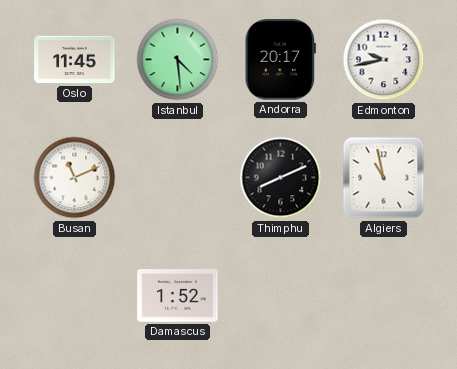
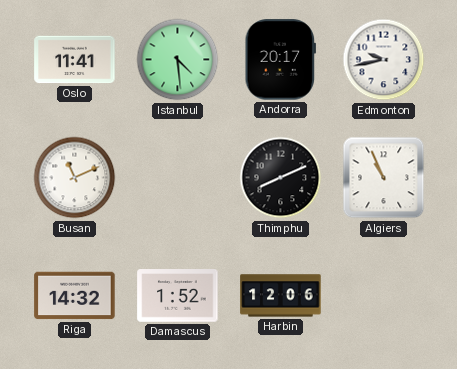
Oslo: 11:45 -> 11:41 (75, 60)
Algiers: 10:58 -> 10:56 (384, 178)
Riga: none -> 14:32 (75, 296)
Harbin: none -> 12:06 (281, 296)
